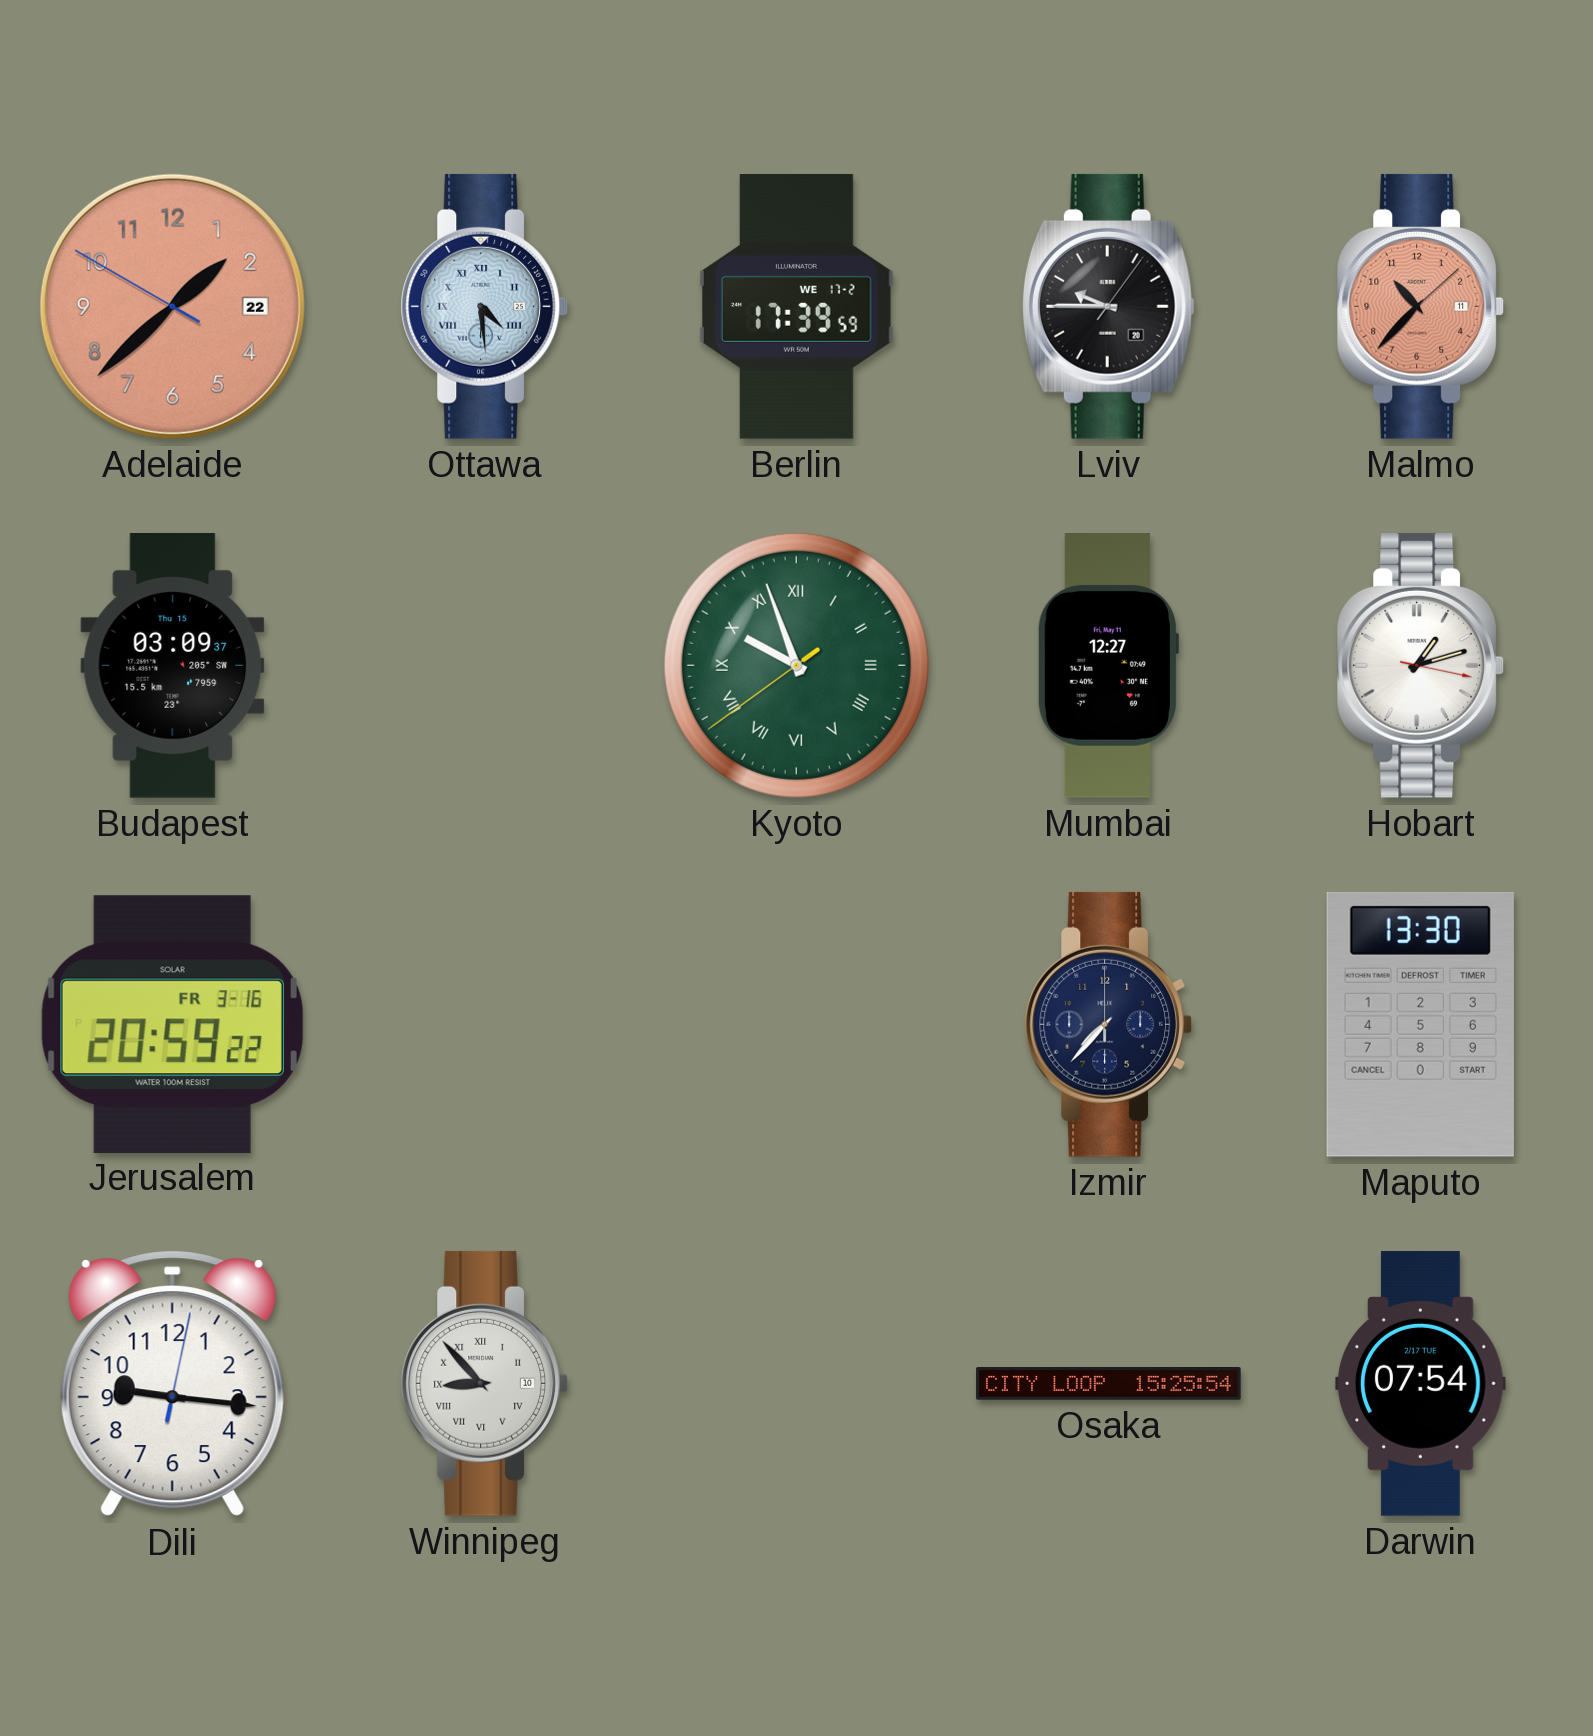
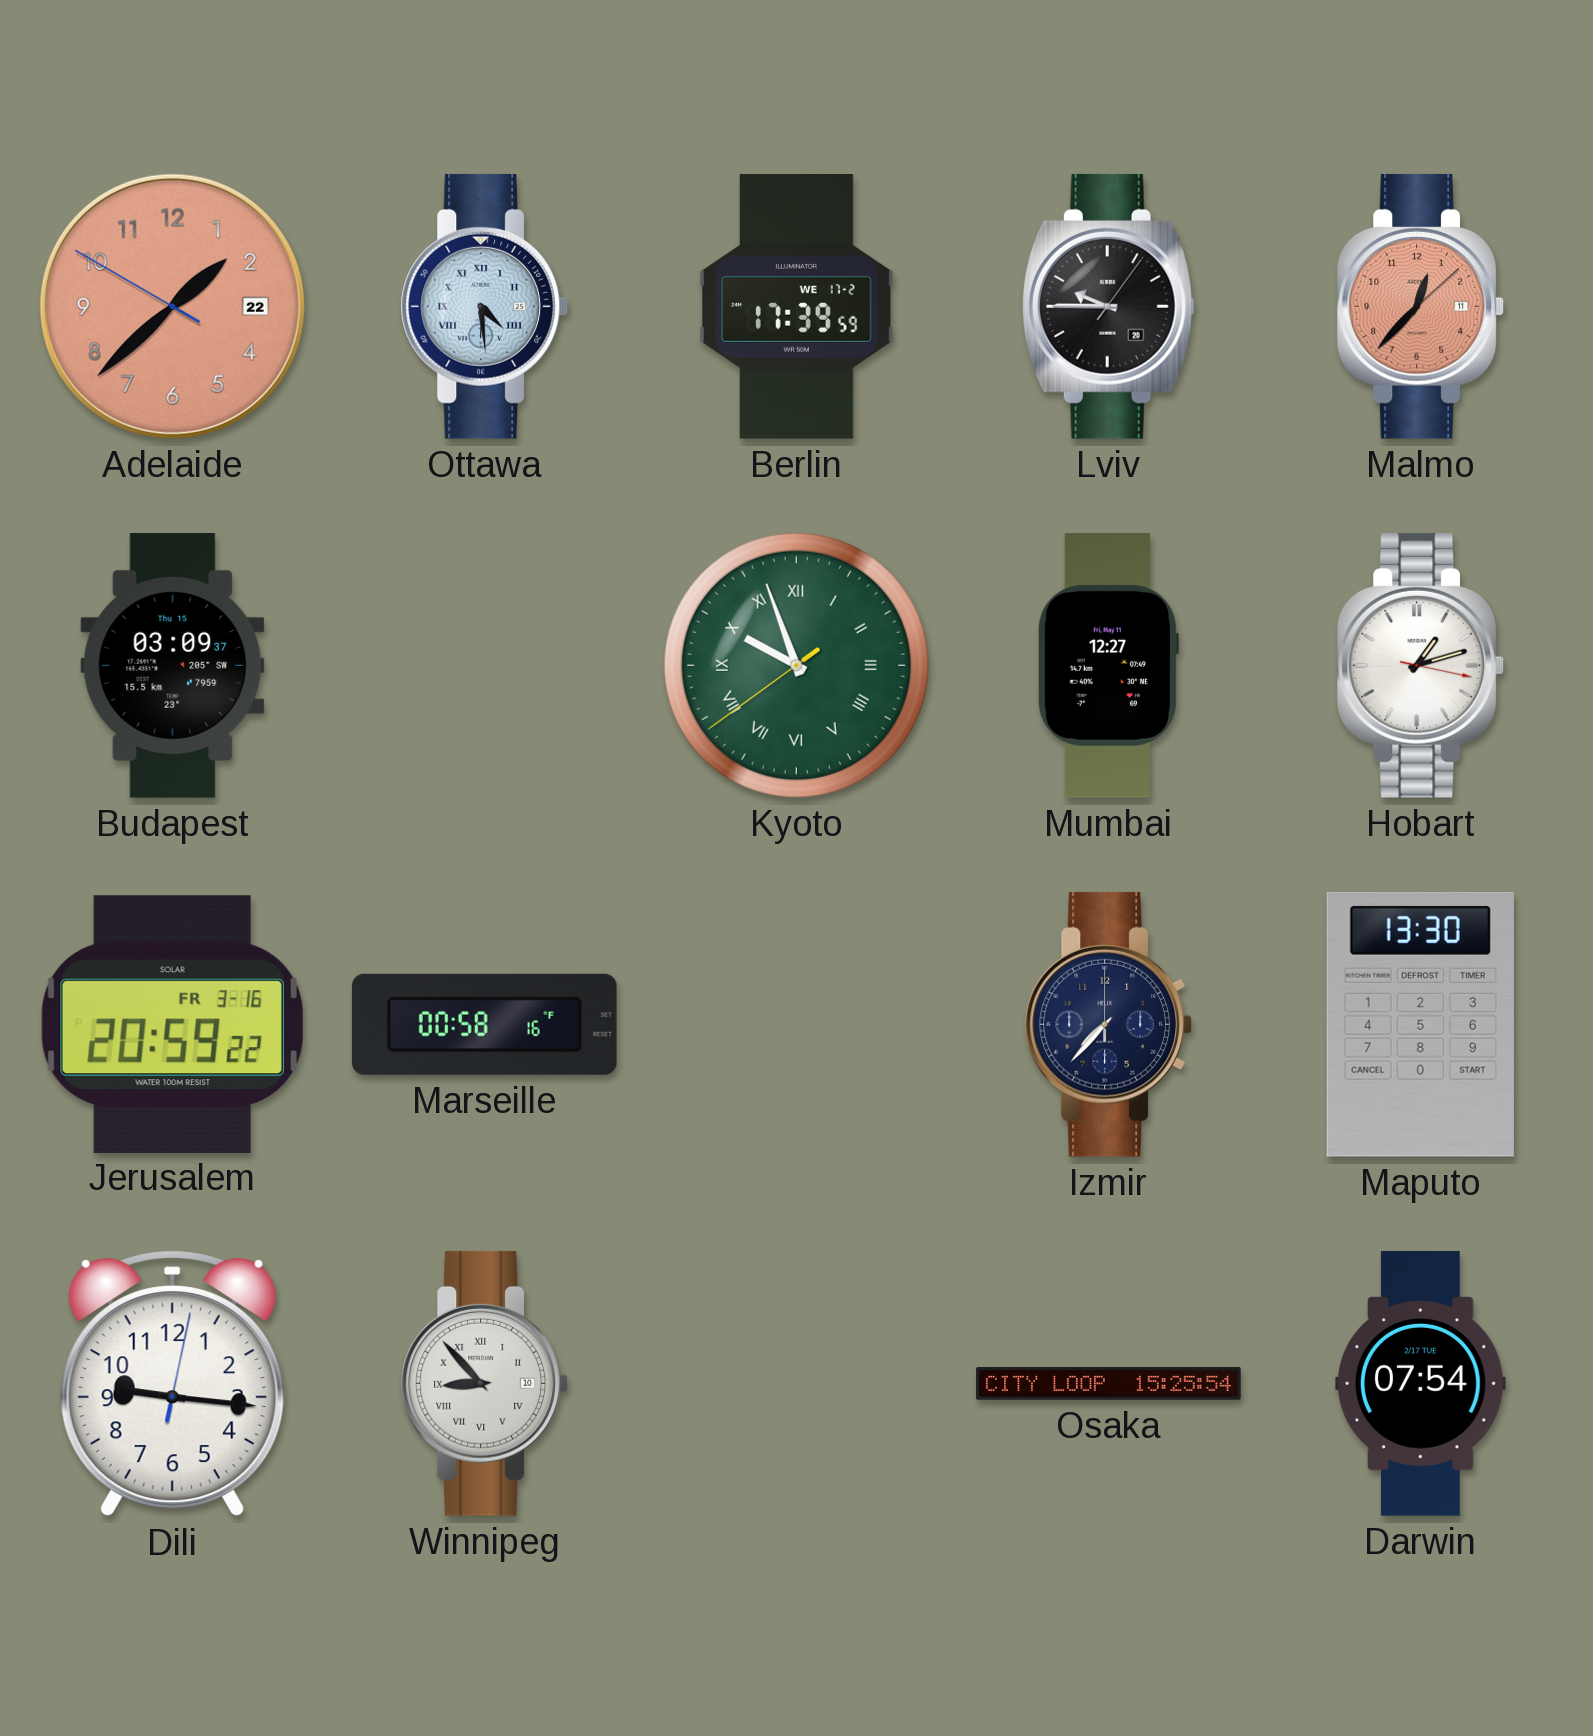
Malmo: 10:37 -> 12:37 (1420, 306)
Marseille: none -> 00:58 (484, 1024)
